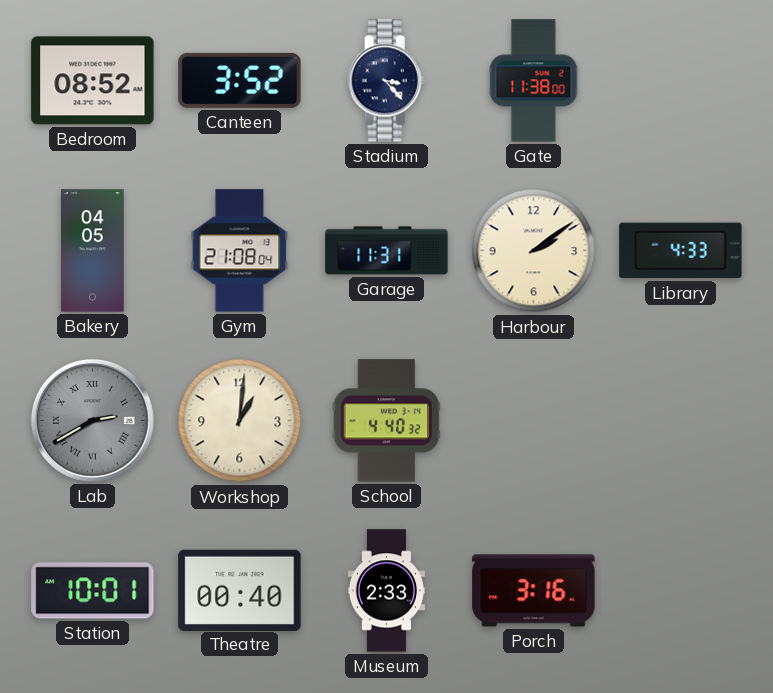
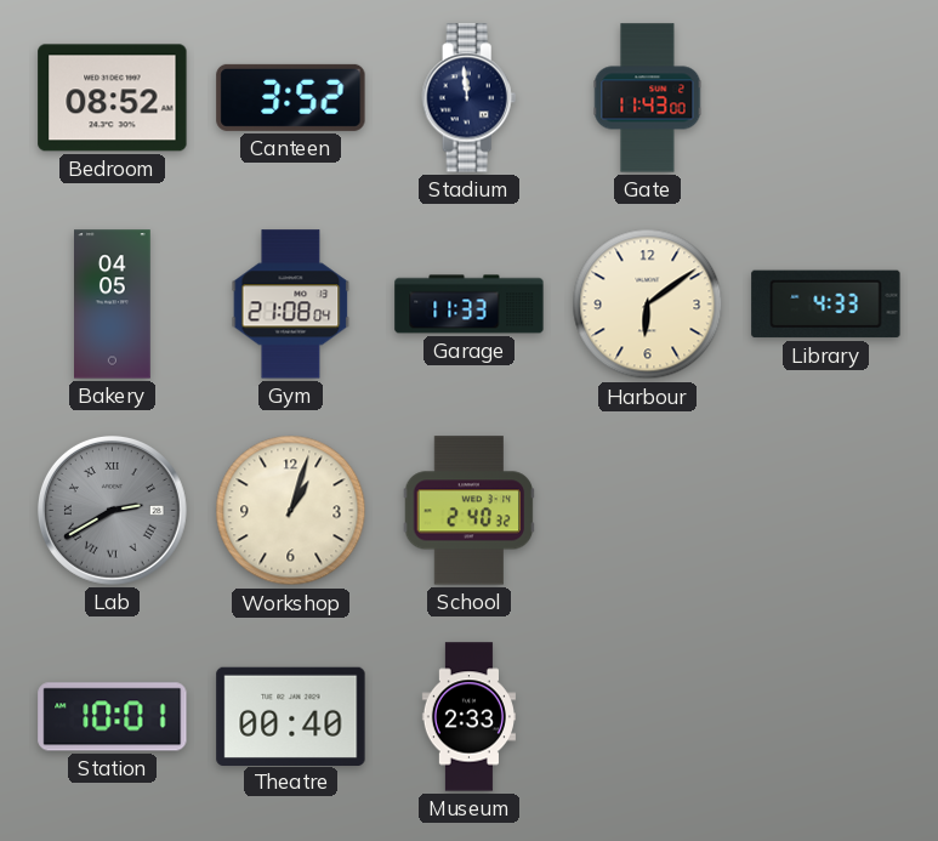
Stadium: 3:23 -> 11:59 (470, 98)
Gate: 11:38 -> 11:43 (648, 98)
Garage: 11:31 -> 11:33 (470, 305)
Harbour: 2:09 -> 6:09 (648, 305)
Workshop: 1:01 -> 1:03 (291, 511)
School: 4:40 -> 2:40 (470, 511)
Porch: 3:16 -> none (534, 591)
